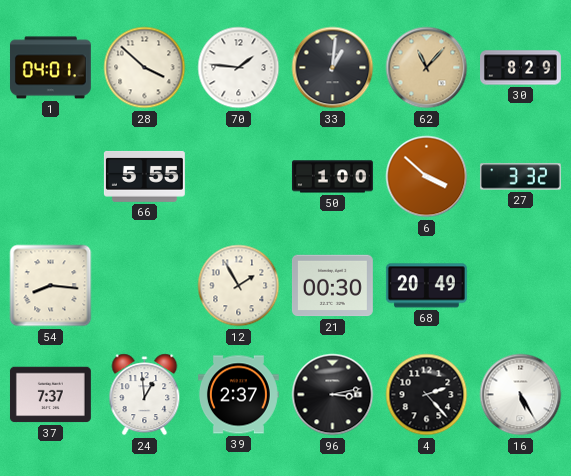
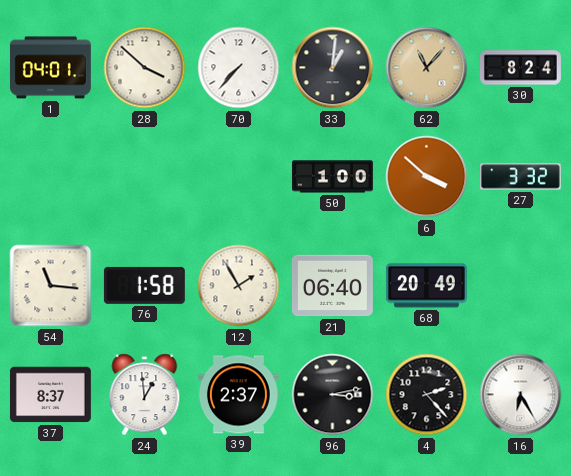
70: 1:46 -> 7:37 (239, 68)
30: 8:29 -> 8:24 (521, 68)
66: 5:55 -> none (144, 176)
54: 8:16 -> 11:16 (51, 286)
76: none -> 1:58 (144, 285)
21: 00:30 -> 06:40 (332, 286)
37: 7:37 -> 8:37 (50, 395)
16: 5:25 -> 6:25 (521, 395)
